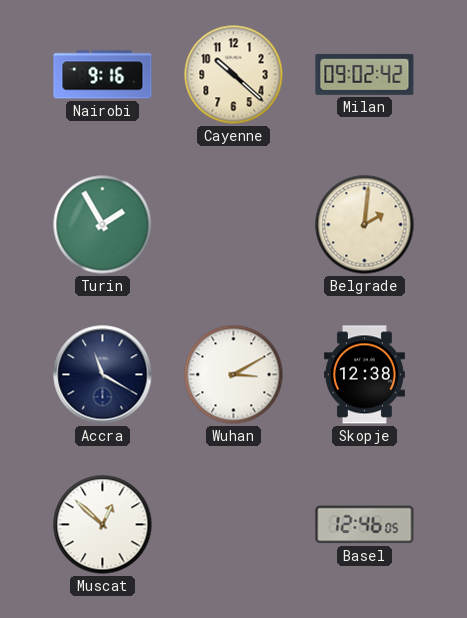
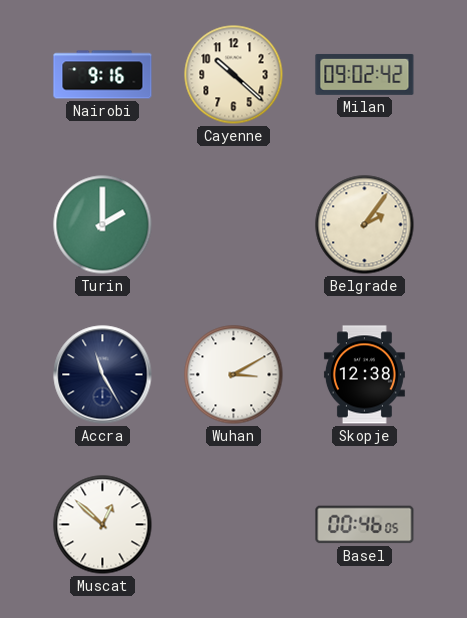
Turin: 1:55 -> 2:00 (103, 225)
Belgrade: 2:01 -> 2:06 (365, 225)
Accra: 11:20 -> 11:25 (103, 375)
Basel: 12:46 -> 00:46 (365, 525)
